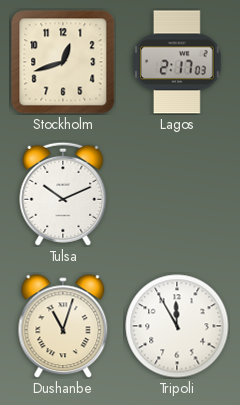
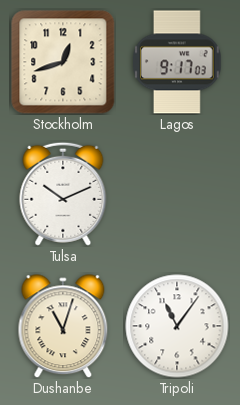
Lagos: 2:17 -> 9:17 (178, 62)
Tripoli: 11:55 -> 11:06 (177, 326)
